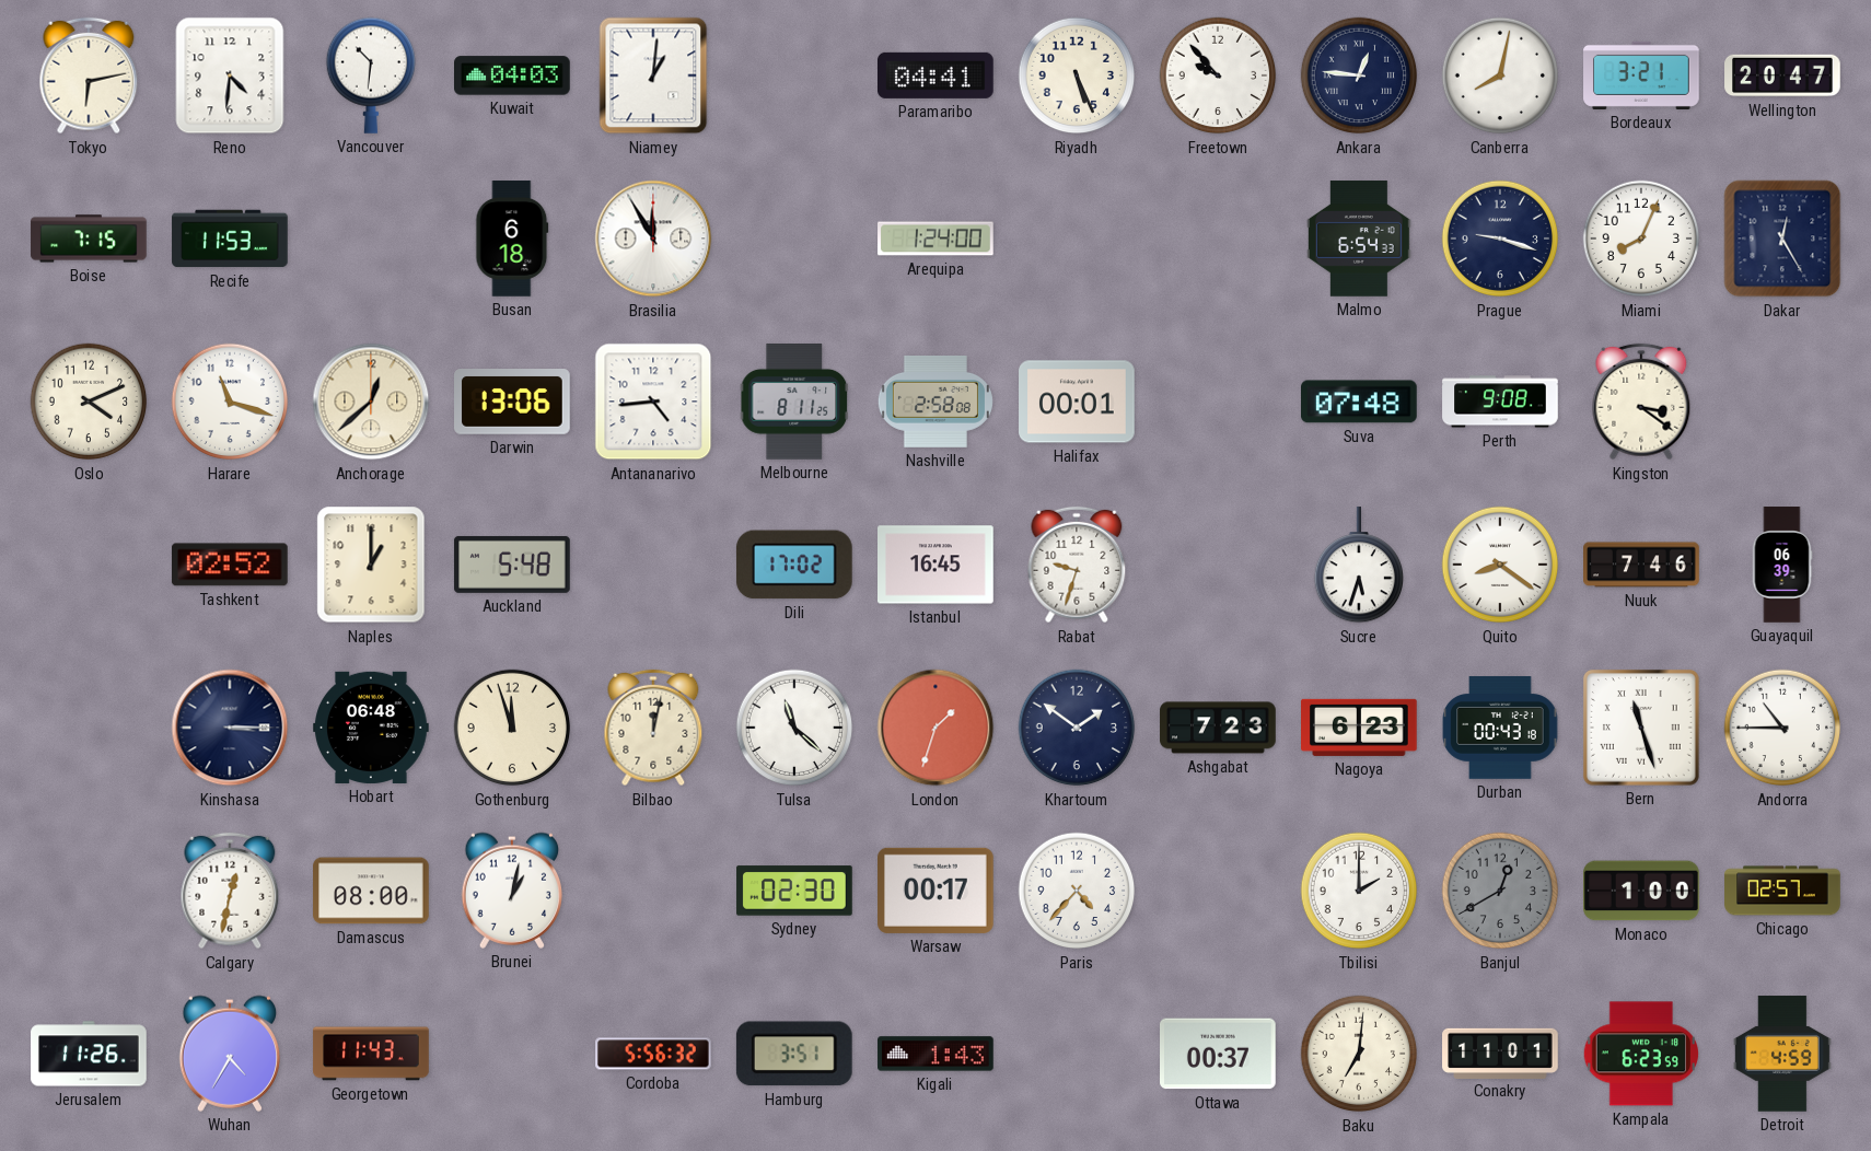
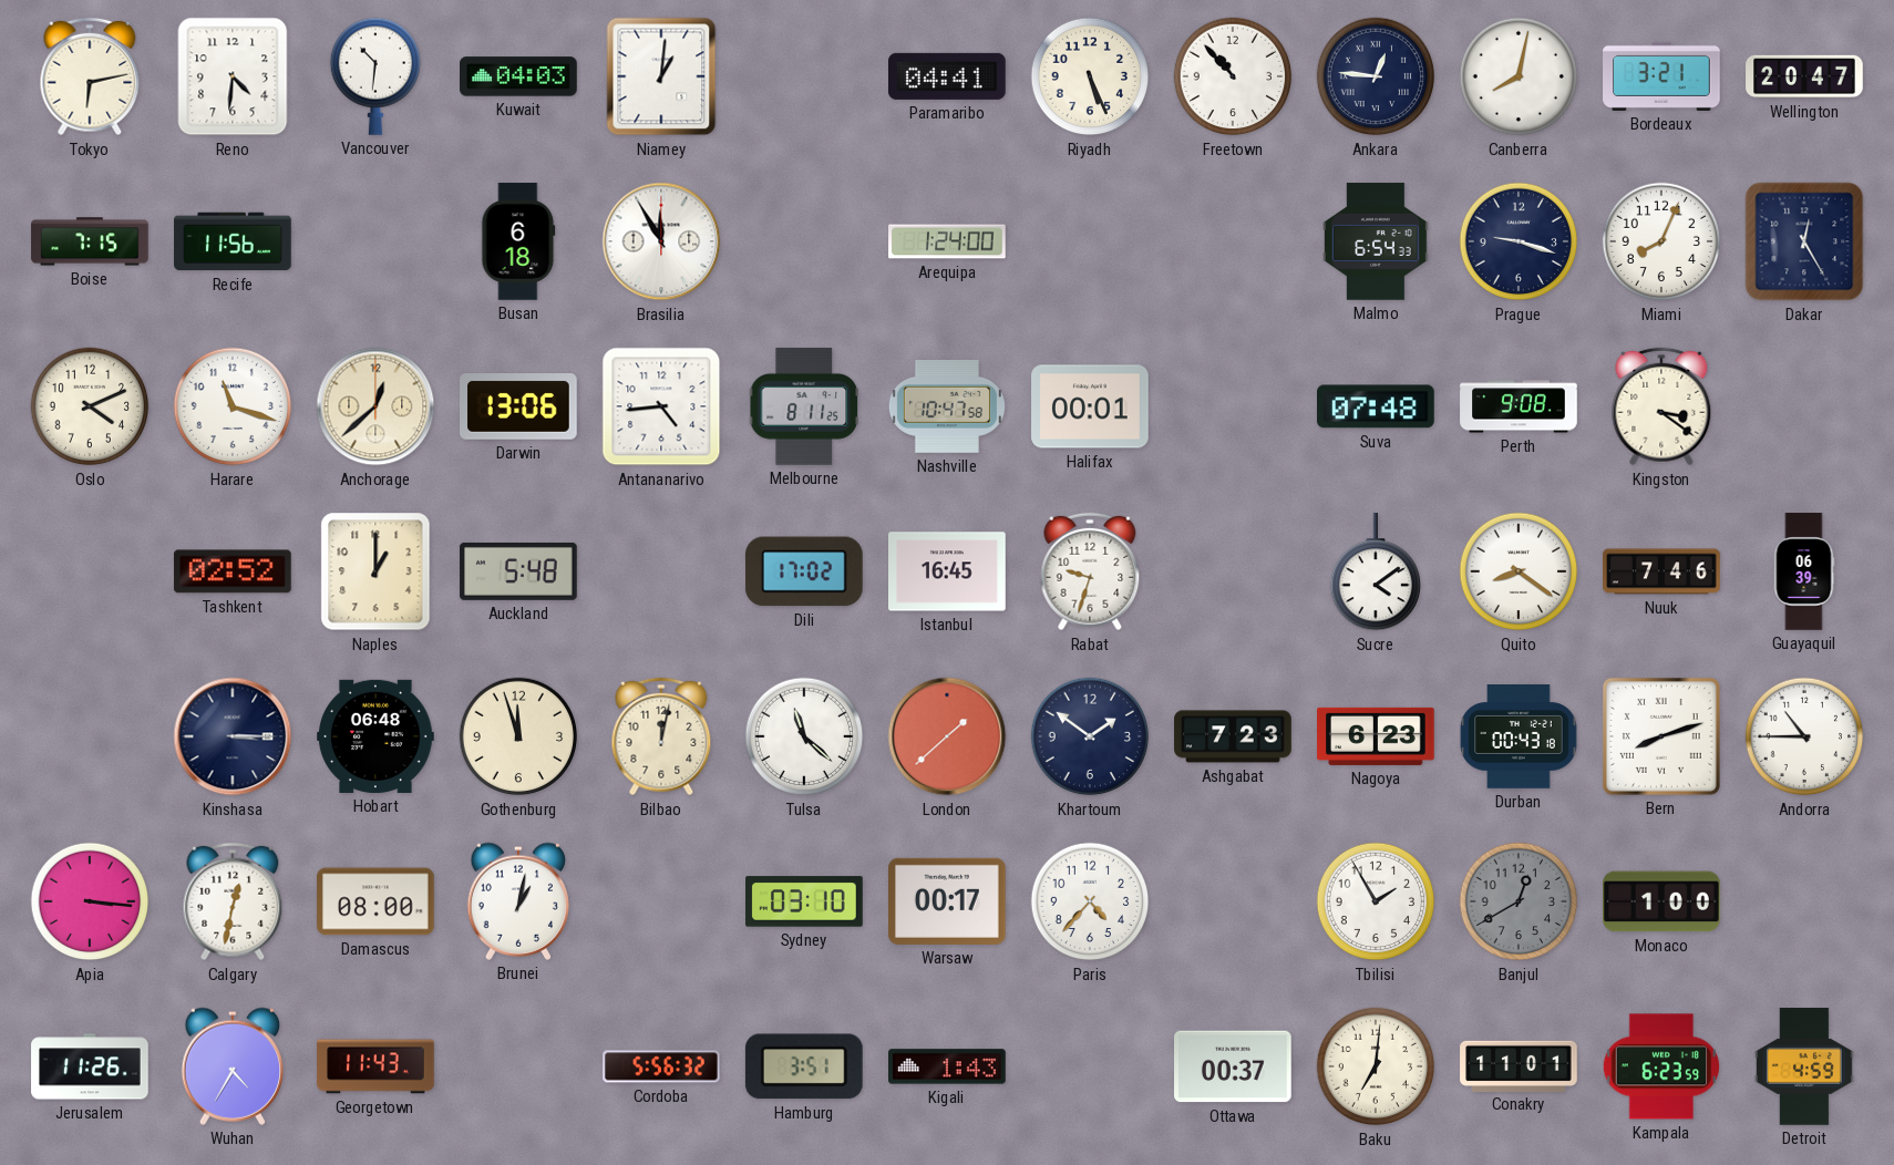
Freetown: 9:53 -> 10:53 (1233, 76)
Recife: 11:53 -> 11:56 (233, 241)
Nashville: 2:58 -> 10:47 (947, 406)
Sucre: 5:33 -> 4:09 (1375, 573)
London: 1:33 -> 1:38 (947, 736)
Bern: 11:27 -> 8:12 (1661, 736)
Apia: none -> 3:16 (90, 901)
Sydney: 02:30 -> 03:10 (804, 901)
Tbilisi: 2:00 -> 1:55 (1376, 901)
Chicago: 02:57 -> none (1782, 891)
